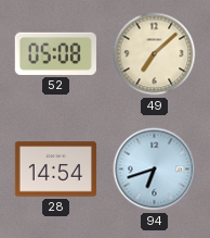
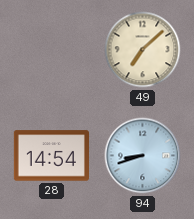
52: 05:08 -> none (55, 53)
94: 6:42 -> 8:42 (143, 156)
